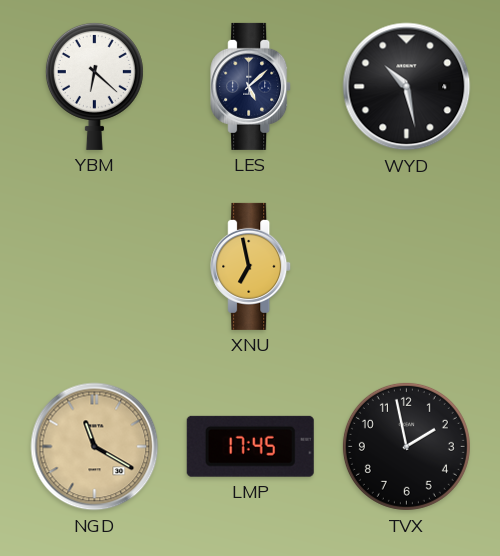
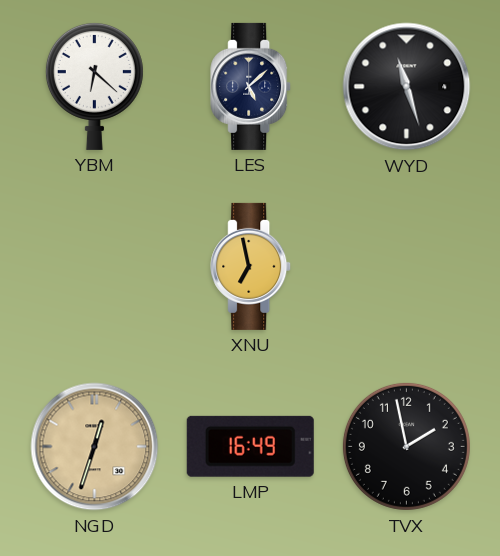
WYD: 10:28 -> 11:27 (407, 87)
NGD: 11:20 -> 12:33 (95, 447)
LMP: 17:45 -> 16:49 (250, 446)
